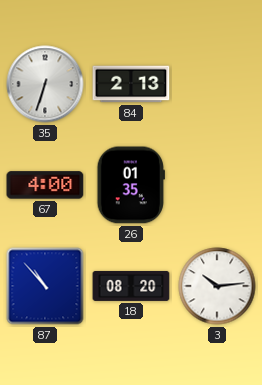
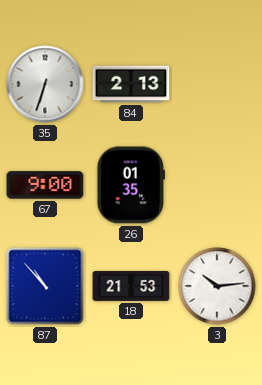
67: 4:00 -> 9:00 (45, 185)
18: 08:20 -> 21:53 (131, 286)
